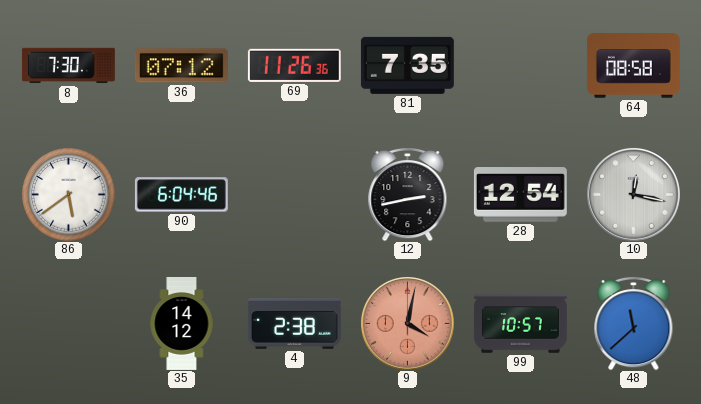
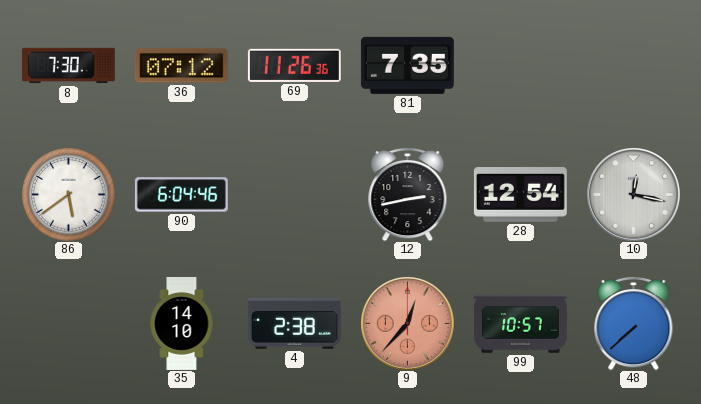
64: 08:58 -> none (633, 66)
35: 14:12 -> 14:10 (182, 324)
9: 4:02 -> 12:37 (407, 323)
48: 11:38 -> 7:38 (634, 323)
